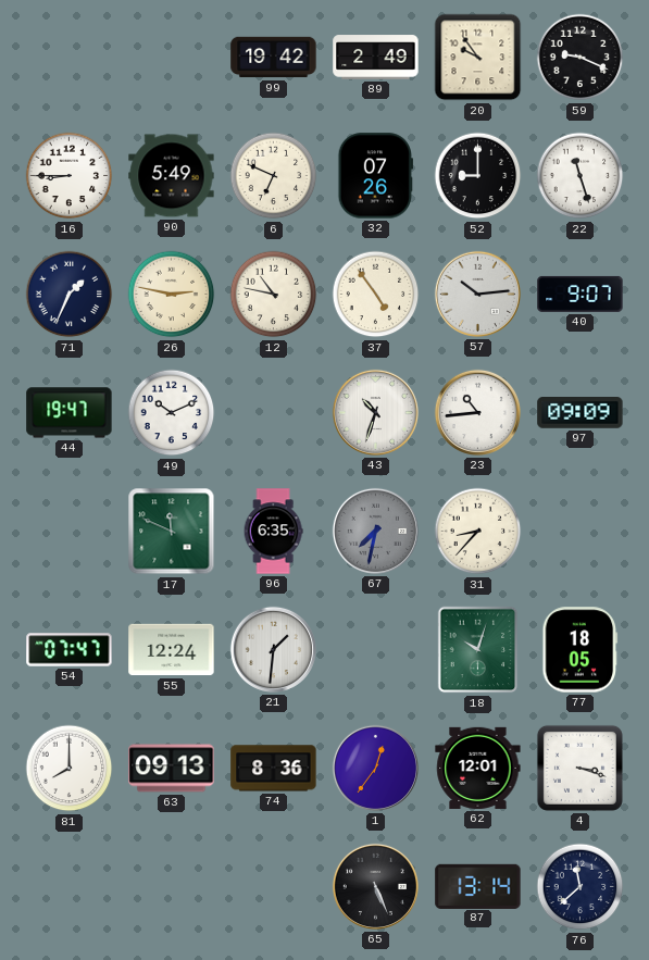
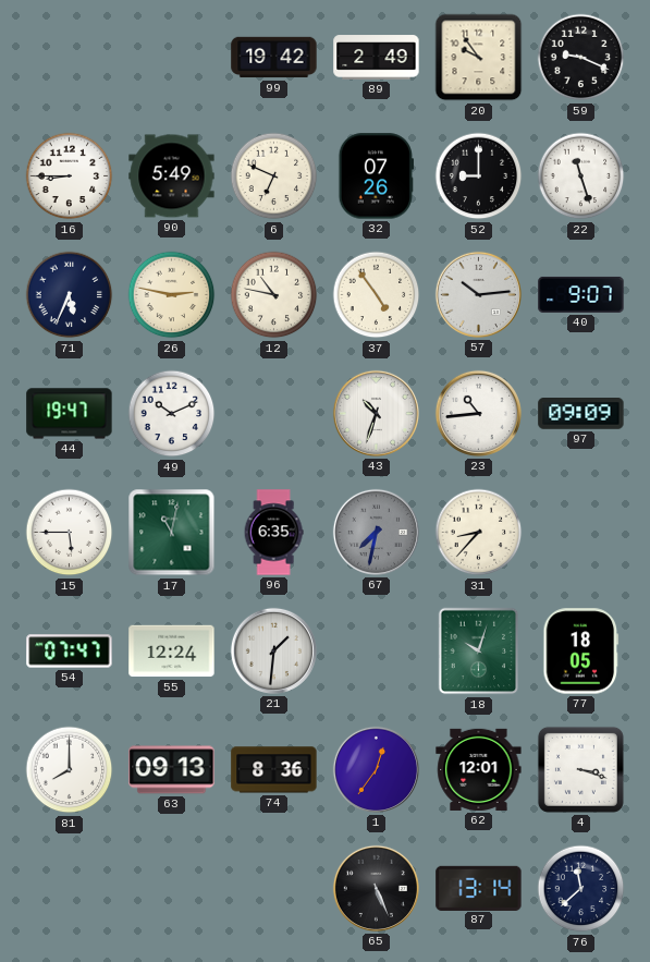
71: 1:34 -> 5:34 (70, 295)
15: none -> 5:45 (70, 533)
17: 11:49 -> 11:02 (172, 533)
